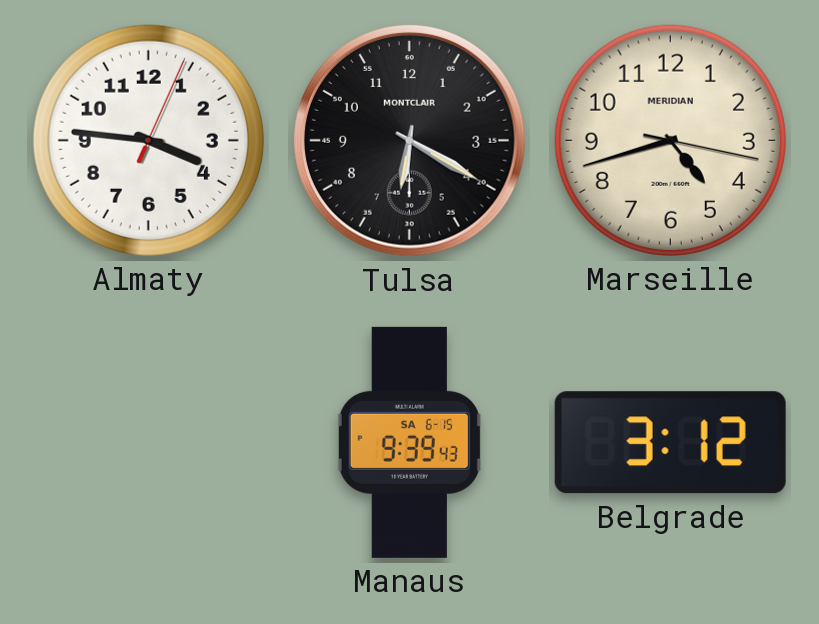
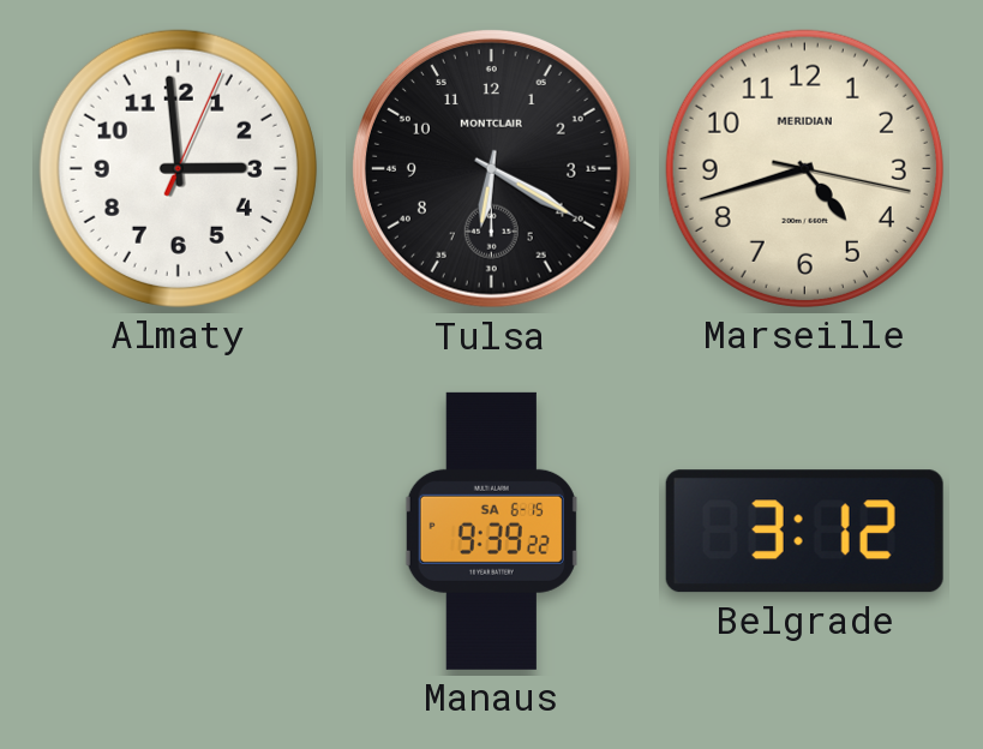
Almaty: 3:46 -> 2:59 (178, 168)
Manaus: 9:39:43 -> 9:39:22 (491, 531)
